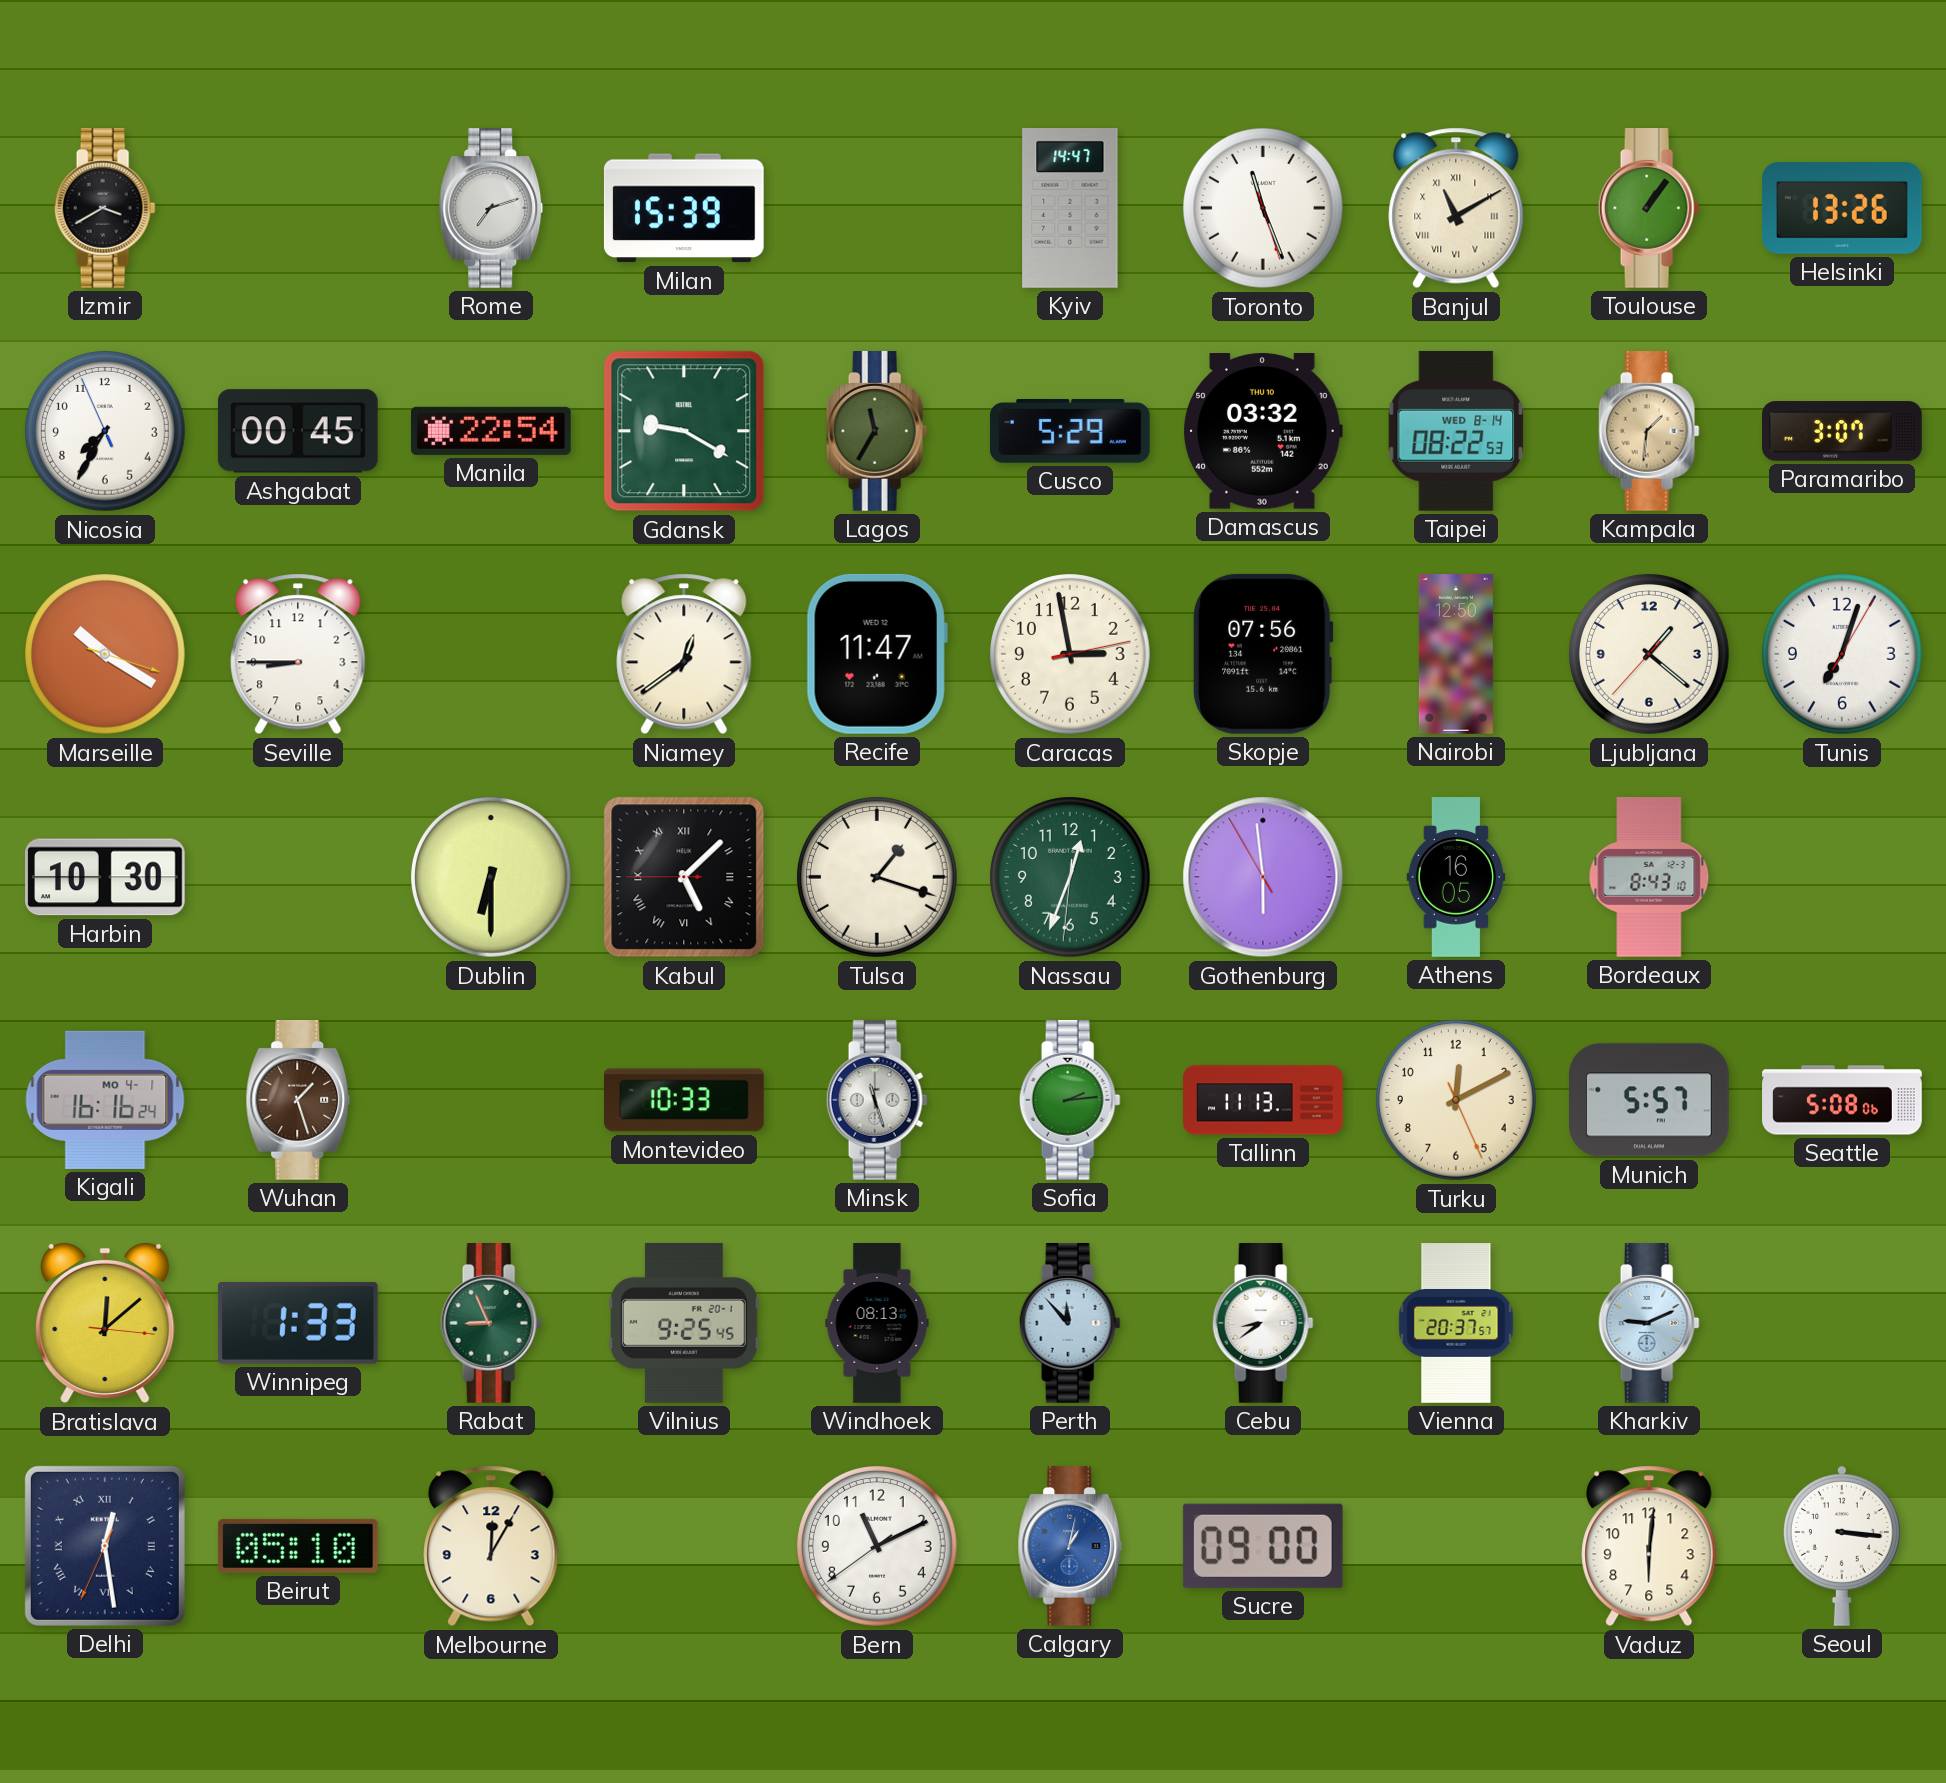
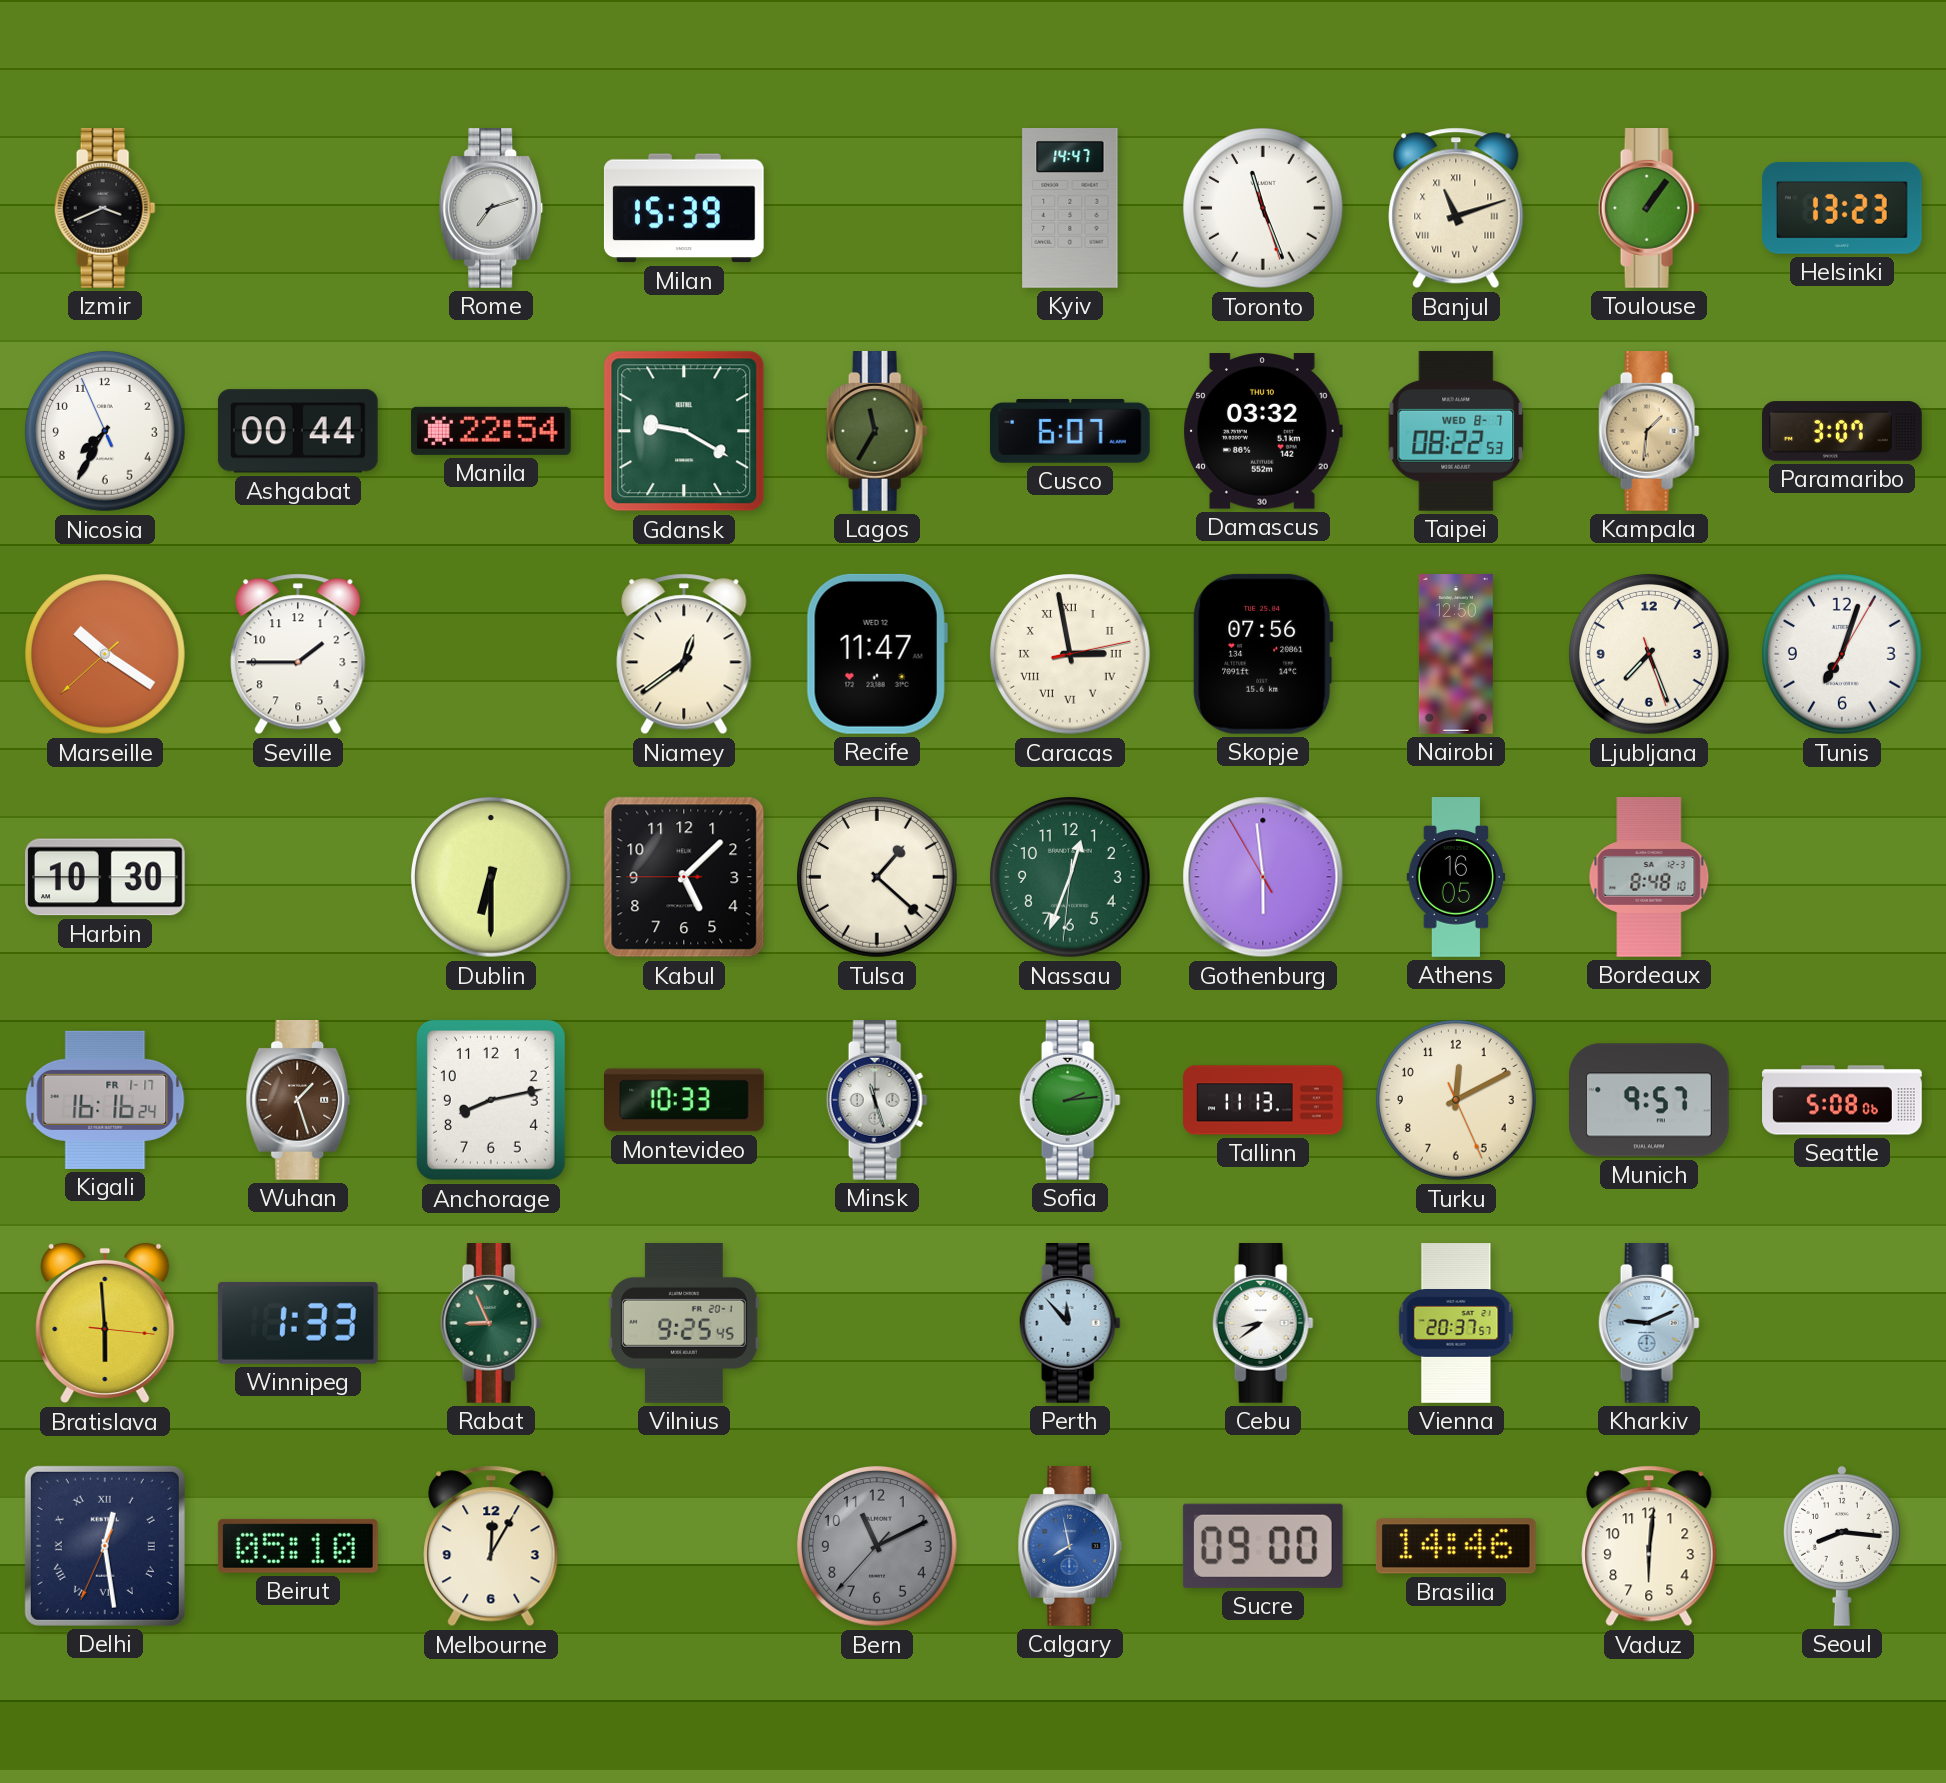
Izmir: 3:40 -> 3:41 (105, 209)
Banjul: 11:10 -> 11:12 (1456, 208)
Helsinki: 13:26 -> 13:23 (1842, 208)
Ashgabat: 00:45 -> 00:44 (298, 431)
Cusco: 5:29 -> 6:07 (1070, 432)
Taipei date: WED 8-14 -> WED 8-7 (1456, 431)
Marseille: 10:20:18 -> 10:20:38 (106, 655)
Seville: 8:45 -> 1:45 (298, 654)
Caracas numerals: Arabic -> Roman (1071, 655)
Ljubljana: 1:21 -> 7:26 (1650, 655)
Kabul numerals: Roman -> Arabic (684, 877)
Tulsa: 1:18 -> 1:22 (878, 878)
Bordeaux: 8:43 -> 8:48 (1649, 878)
Kigali date: MO 4-1 -> FR 1-17 (105, 1100)
Anchorage: none -> 8:13 (491, 1100)
Munich: 5:57 -> 9:57 (1650, 1100)
Bratislava: 12:08 -> 5:59 (105, 1323)
Windhoek: 08:13 -> none (877, 1323)
Bern: 11:10:39 -> 11:10:37 (878, 1547)
Bern dial: white -> grey (878, 1547)
Calgary: 1:02 -> 7:58 (1070, 1547)
Brasilia: none -> 14:46 (1456, 1546)
Seoul: 3:16 -> 8:16 (1843, 1546)
